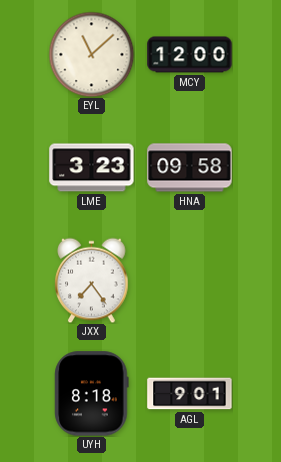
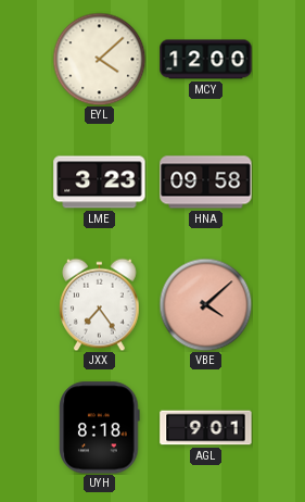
EYL: 11:08 -> 4:08 (99, 59)
VBE: none -> 4:08 (205, 304)
